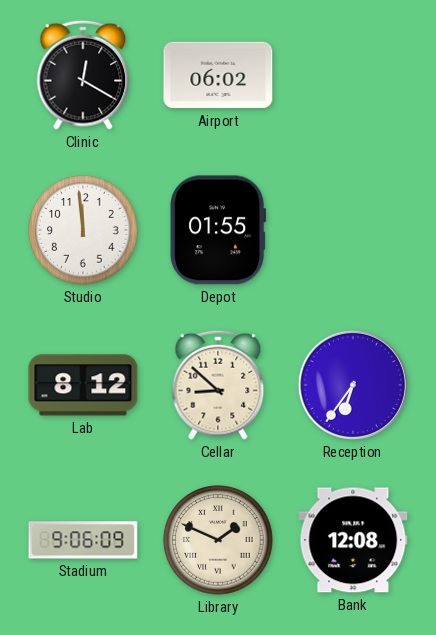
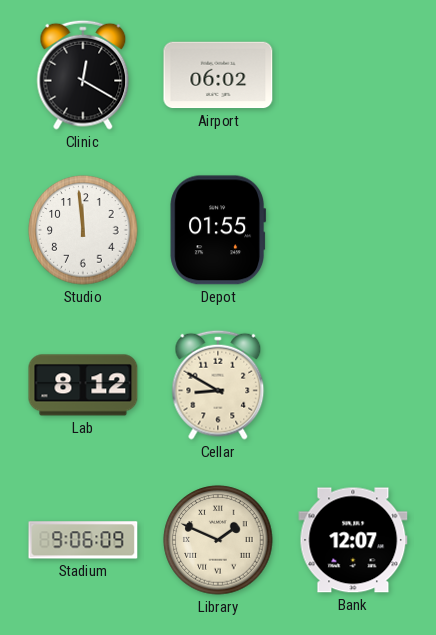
Cellar: 8:52 -> 8:50 (218, 385)
Reception: 6:36 -> none (353, 385)
Bank: 12:08 -> 12:07 (353, 540)
